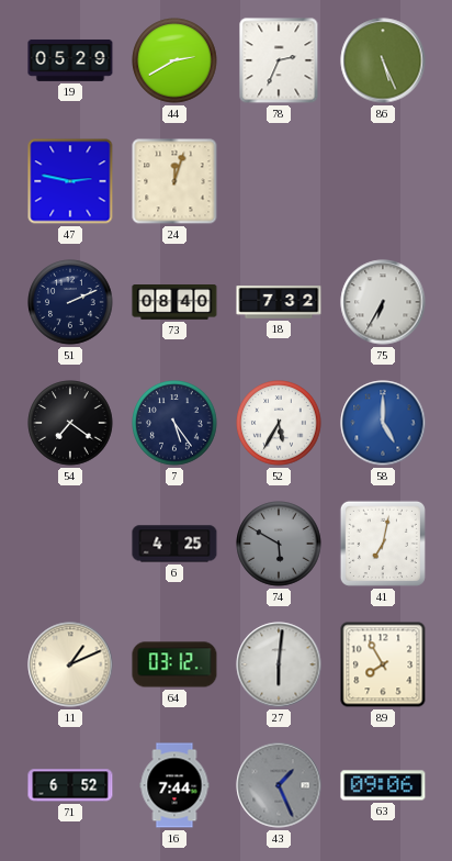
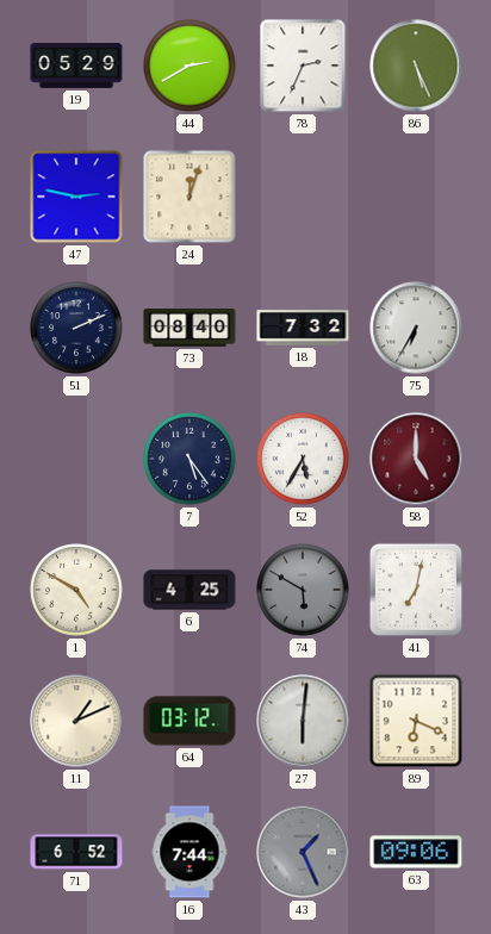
54: 7:21 -> none (70, 423)
58 dial: blue -> burgundy (416, 459)
1: none -> 4:50 (76, 590)
89: 7:55 -> 6:19 (416, 721)
